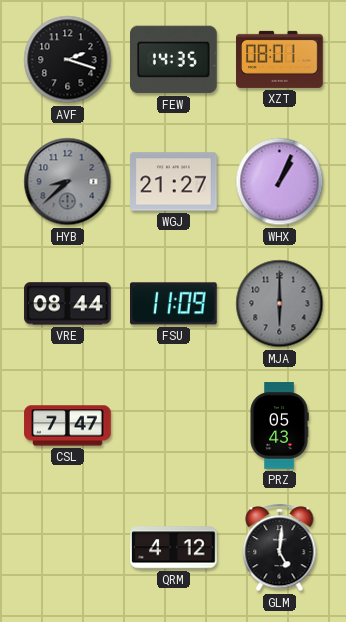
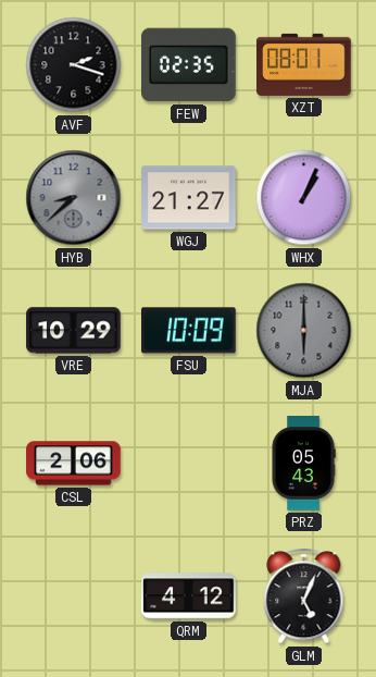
FEW: 14:35 -> 02:35 (189, 65)
VRE: 08:44 -> 10:29 (74, 331)
FSU: 11:09 -> 10:09 (189, 331)
CSL: 7:47 -> 2:06 (74, 464)
GLM: 5:01 -> 5:04 (304, 596)
